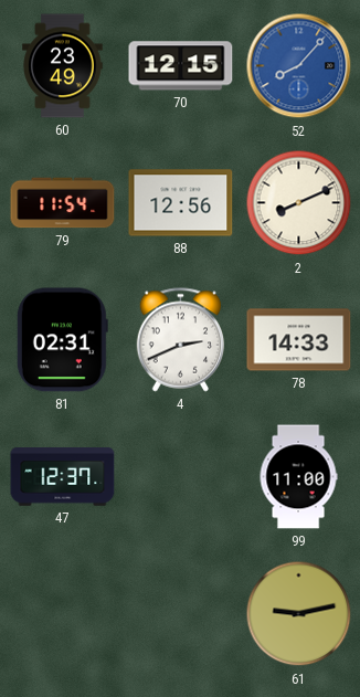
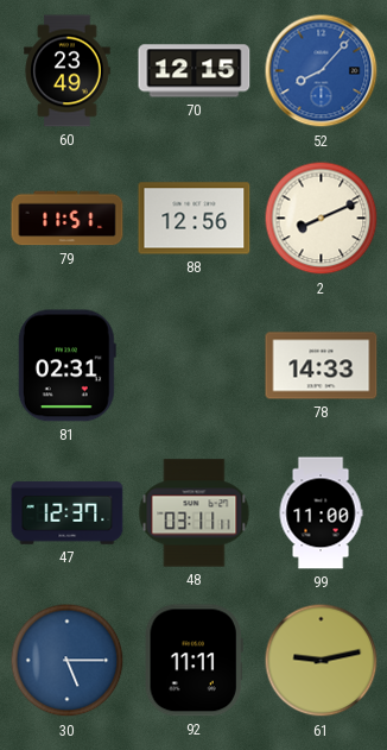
79: 11:54 -> 11:51 (68, 219)
4: 2:41 -> none (181, 340)
48: none -> 03:11 (195, 513)
30: none -> 5:15 (68, 661)
92: none -> 11:11 (193, 661)
